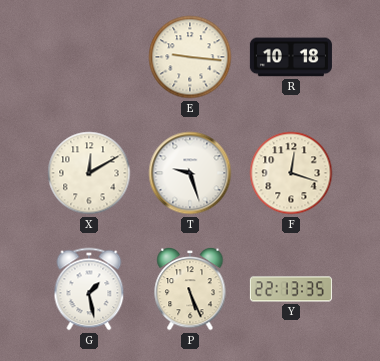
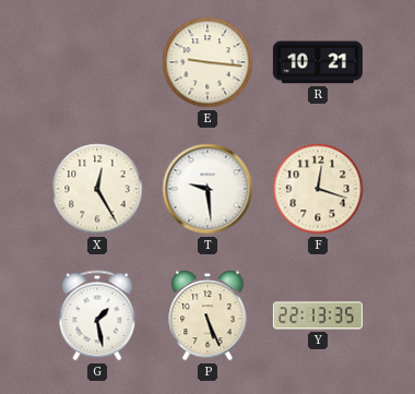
R: 10:18 -> 10:21 (318, 62)
X: 12:10 -> 12:25 (97, 189)
T: 9:27 -> 9:29 (207, 189)
